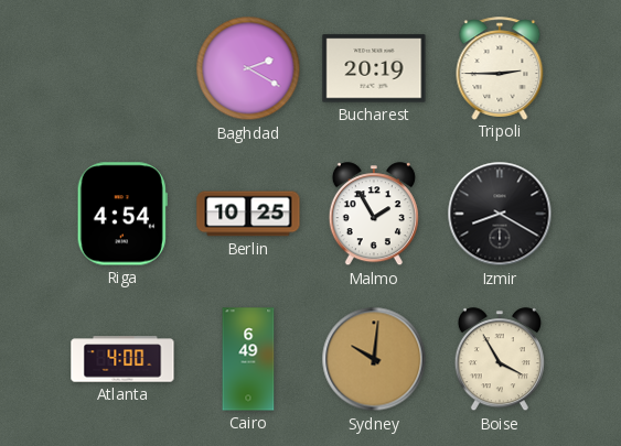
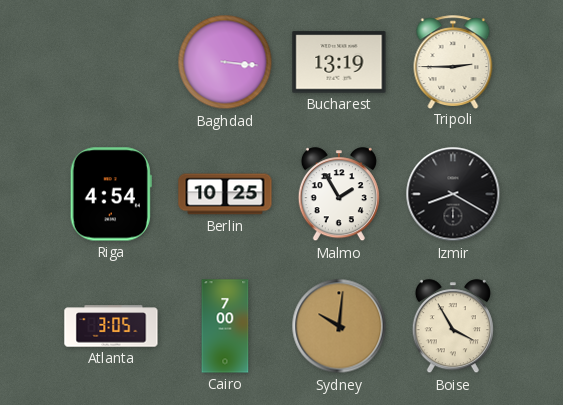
Baghdad: 2:20 -> 3:16 (225, 62)
Bucharest: 20:19 -> 13:19 (339, 62)
Atlanta: 4:00 -> 3:05 (111, 326)
Cairo: 6:49 -> 7:00 (225, 326)
